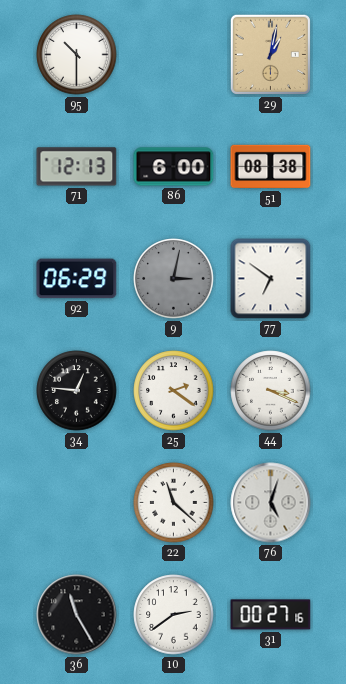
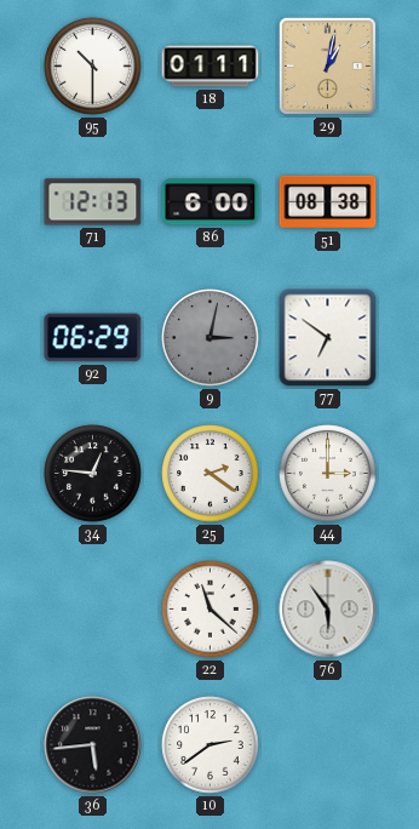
18: none -> 01:11 (211, 67)
44: 3:19 -> 3:00 (328, 474)
76: 5:03 -> 5:54 (328, 610)
36: 11:25 -> 5:44 (93, 745)
31: 00:27 -> none (271, 615)
